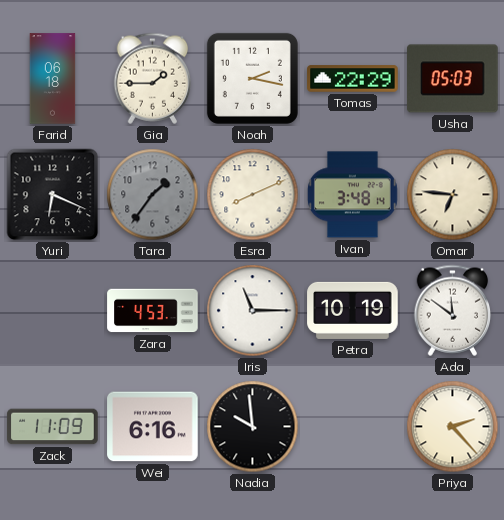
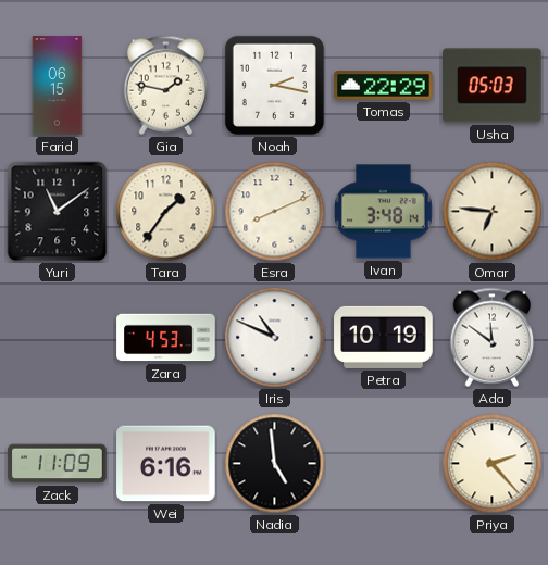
Farid: 06:18 -> 06:15 (58, 86)
Gia: 1:45 -> 1:47 (166, 85)
Yuri: 6:19 -> 11:09 (58, 212)
Tara dial: grey -> cream (166, 212)
Iris: 11:15 -> 10:49 (275, 338)
Nadia: 9:59 -> 4:59 (275, 464)
